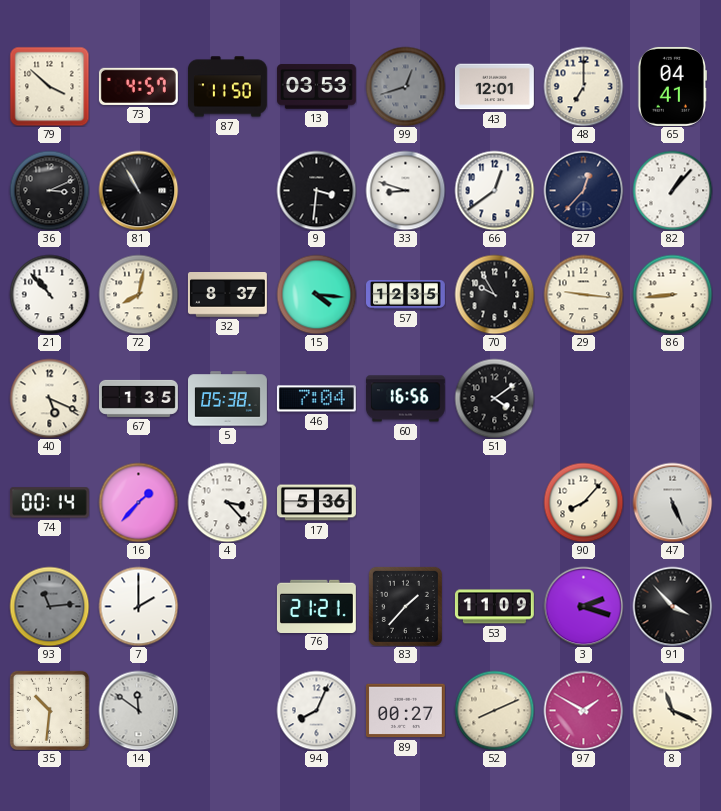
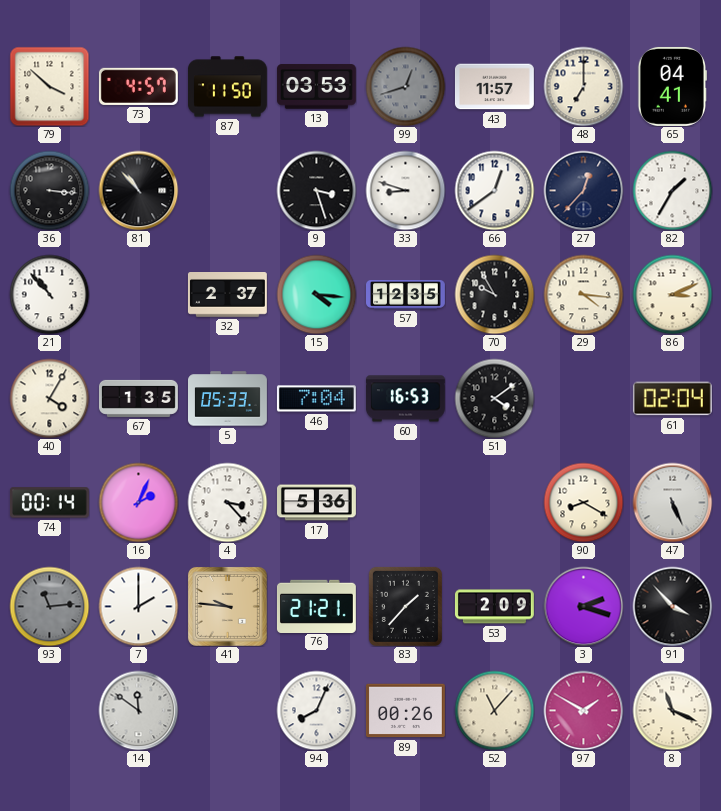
43: 12:01 -> 11:57 (494, 87)
36: 3:11 -> 3:16 (49, 190)
81: 10:55 -> 10:53 (138, 190)
9: 3:31 -> 3:27 (316, 190)
82: 1:07 -> 1:35 (672, 190)
72: 8:02 -> none (138, 294)
32: 8:37 -> 2:37 (227, 295)
29: 9:16 -> 4:16 (583, 294)
86: 8:44 -> 3:11 (672, 294)
40: 5:19 -> 4:05 (49, 398)
5: 05:38 -> 05:33 (228, 399)
60: 16:56 -> 16:53 (405, 399)
61: none -> 02:04 (672, 399)
16: 1:37 -> 2:04 (138, 502)
90: 8:07 -> 8:20 (583, 502)
41: none -> 9:46 (227, 606)
53: 11:09 -> 2:09 (494, 607)
35: 10:31 -> none (49, 710)
89: 00:27 -> 00:26 (405, 711)
52: 8:11 -> 11:07 (494, 710)
